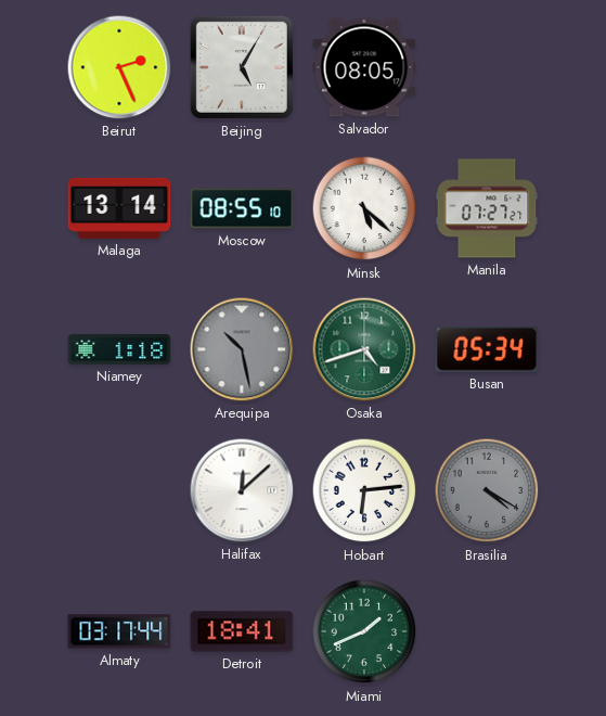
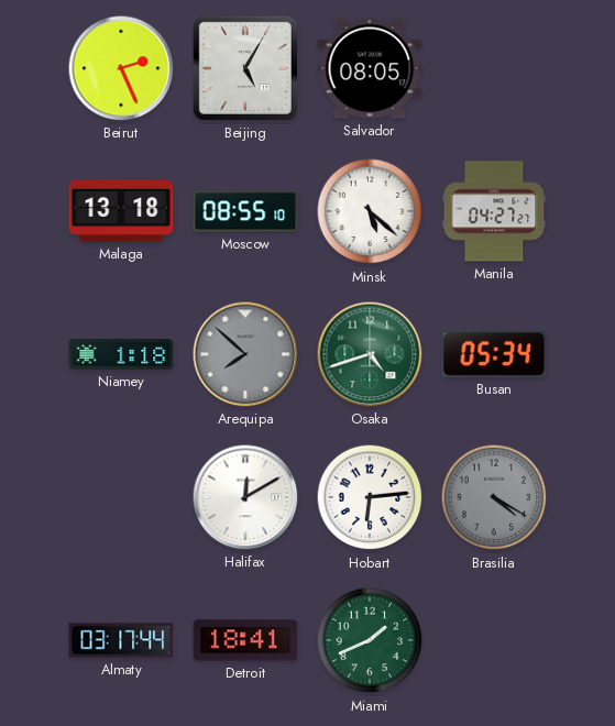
Malaga: 13:14 -> 13:18 (121, 211)
Manila: 07:27 -> 04:27 (494, 211)
Arequipa: 10:28 -> 7:52 (245, 354)
Halifax: 12:08 -> 12:10 (245, 497)
